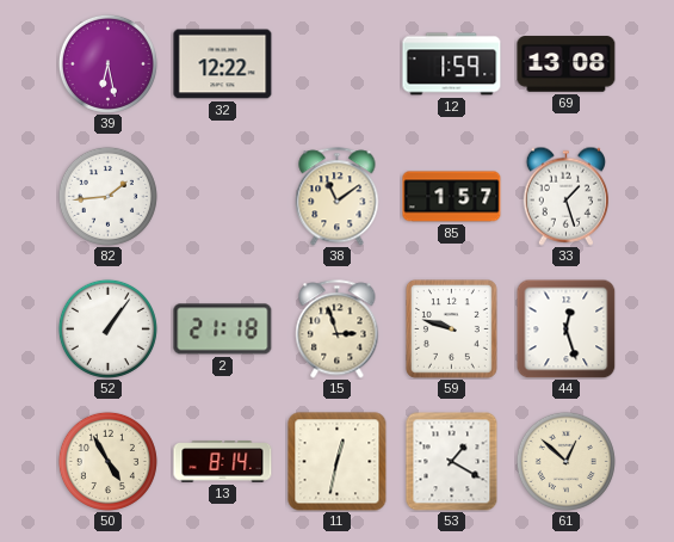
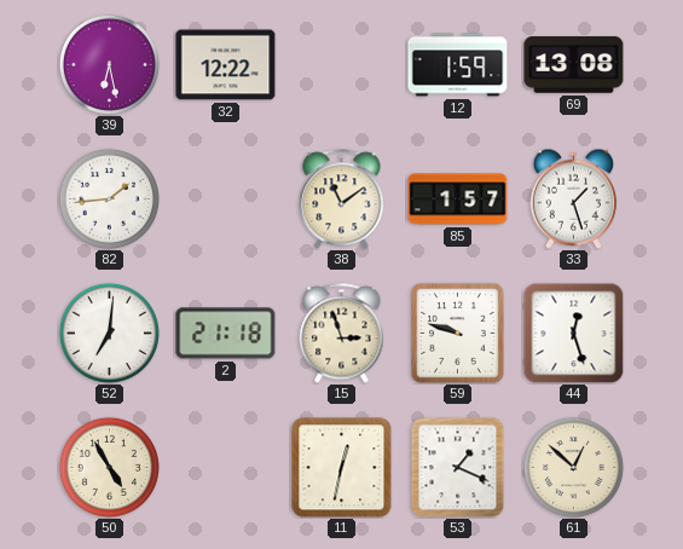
52: 1:06 -> 7:01 (109, 333)
13: 8:14 -> none (223, 462)
53: 1:20 -> 1:19 (458, 467)
